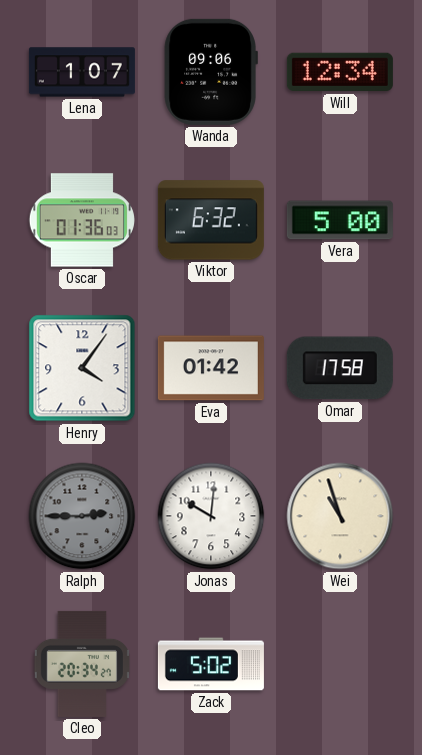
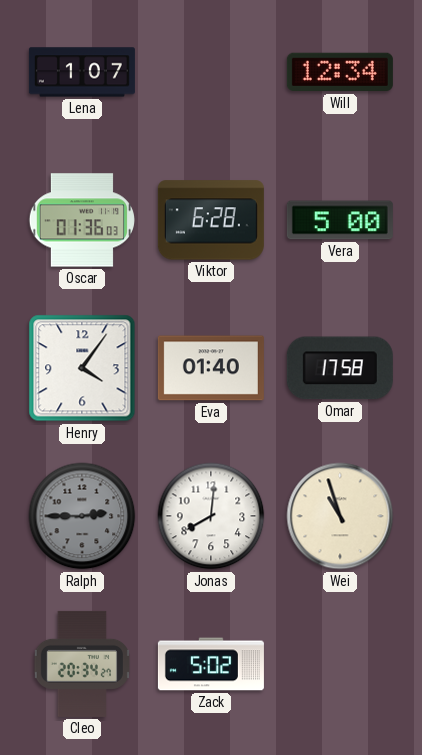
Wanda: 09:06 -> none (211, 72)
Viktor: 6:32 -> 6:28 (211, 220)
Eva: 01:42 -> 01:40 (211, 368)
Jonas: 10:01 -> 8:01 (211, 516)
